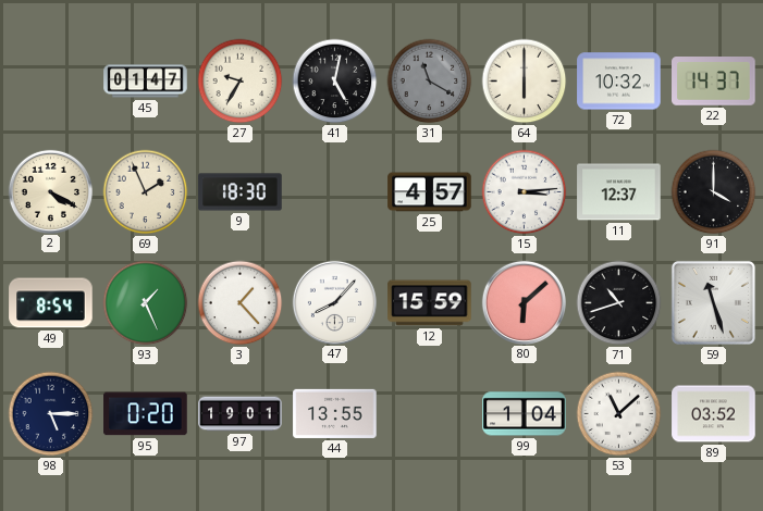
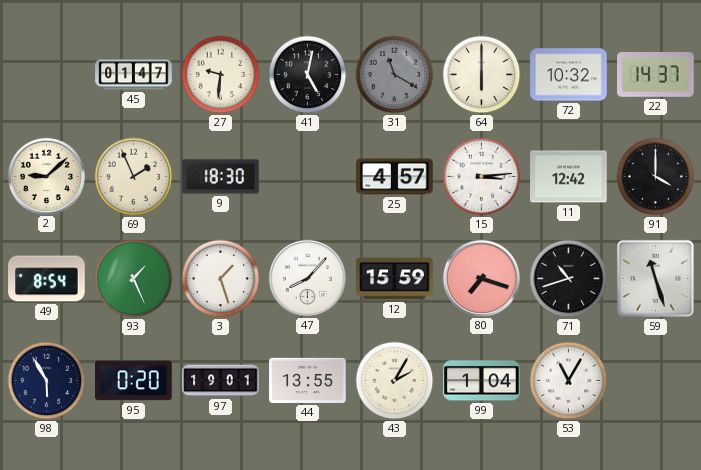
27: 9:35 -> 9:31 (221, 75)
2: 4:20 -> 9:08 (46, 176)
11: 12:37 -> 12:42 (569, 177)
3: 1:23 -> 1:27 (221, 279)
80: 6:08 -> 7:18 (481, 278)
98: 5:15 -> 5:55 (47, 381)
43: none -> 2:05 (395, 381)
53: 11:08 -> 11:05 (569, 381)
89: 03:52 -> none (714, 414)
